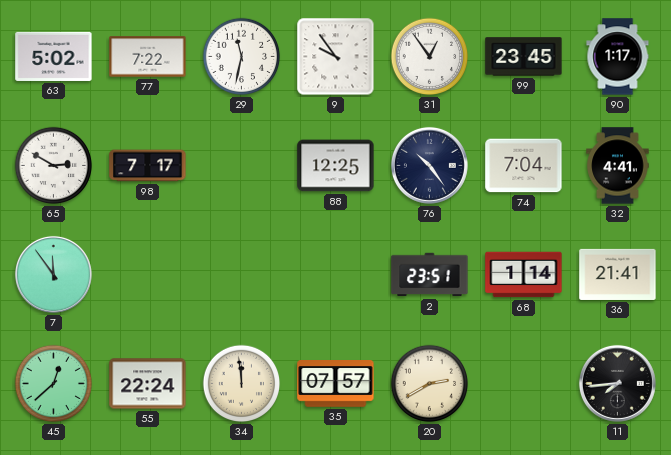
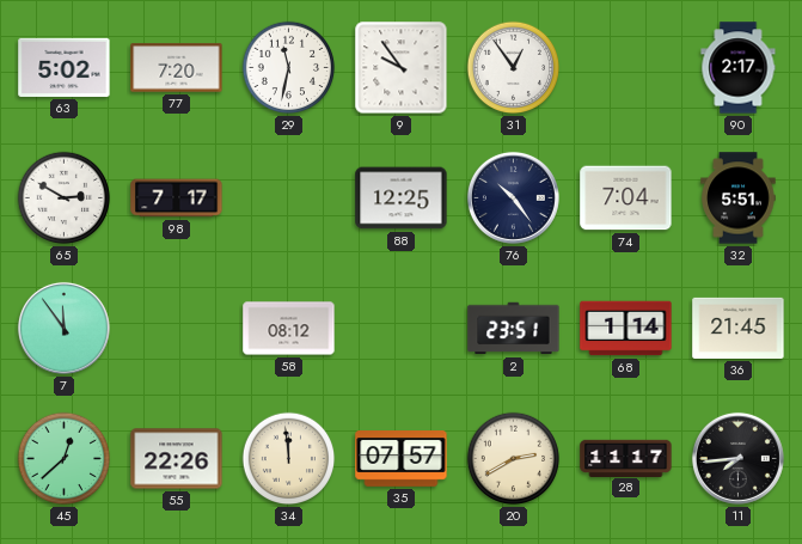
77: 7:22 -> 7:20 (177, 68)
99: 23:45 -> none (524, 57)
90: 1:17 -> 2:17 (739, 68)
32: 4:41 -> 5:51 (739, 198)
58: none -> 08:12 (289, 329)
36: 21:41 -> 21:45 (739, 328)
55: 22:24 -> 22:26 (177, 459)
28: none -> 11:17 (626, 458)
